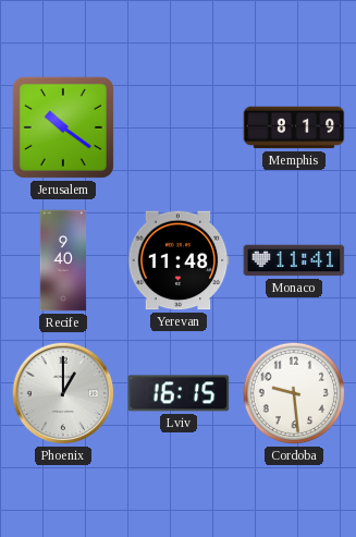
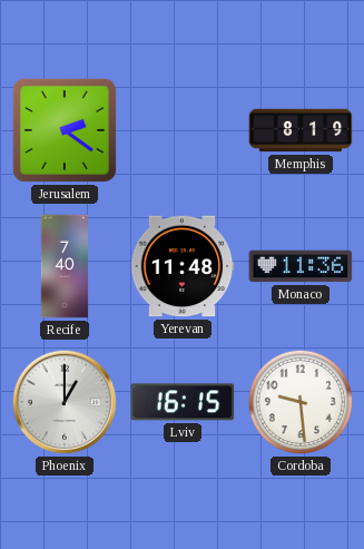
Jerusalem: 10:21 -> 2:21 (65, 130)
Recife: 9:40 -> 7:40 (65, 266)
Monaco: 11:41 -> 11:36 (301, 266)
